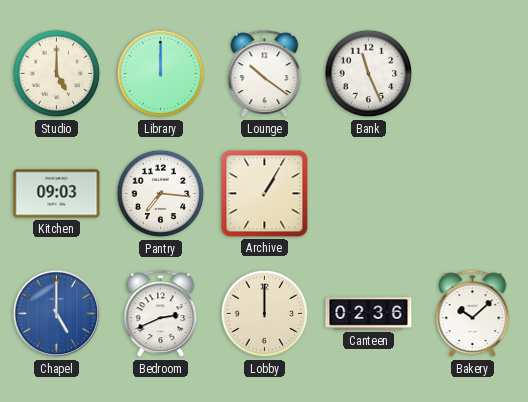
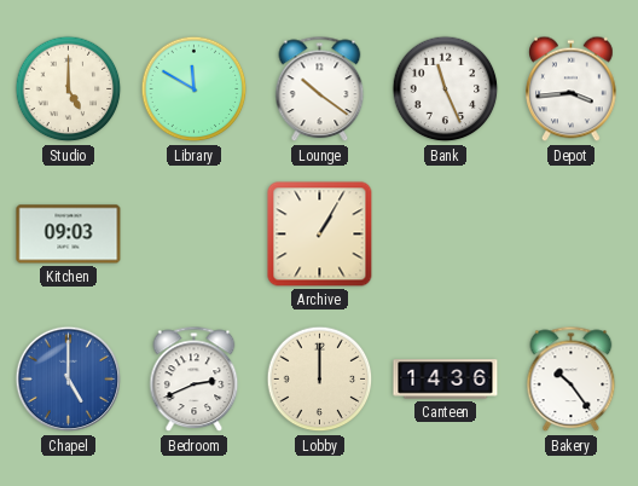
Library: 12:00 -> 11:50 (195, 89)
Depot: none -> 3:44 (572, 89)
Pantry: 7:16 -> none (161, 194)
Canteen: 02:36 -> 14:36 (446, 380)
Bakery: 10:08 -> 10:24 (572, 380)
